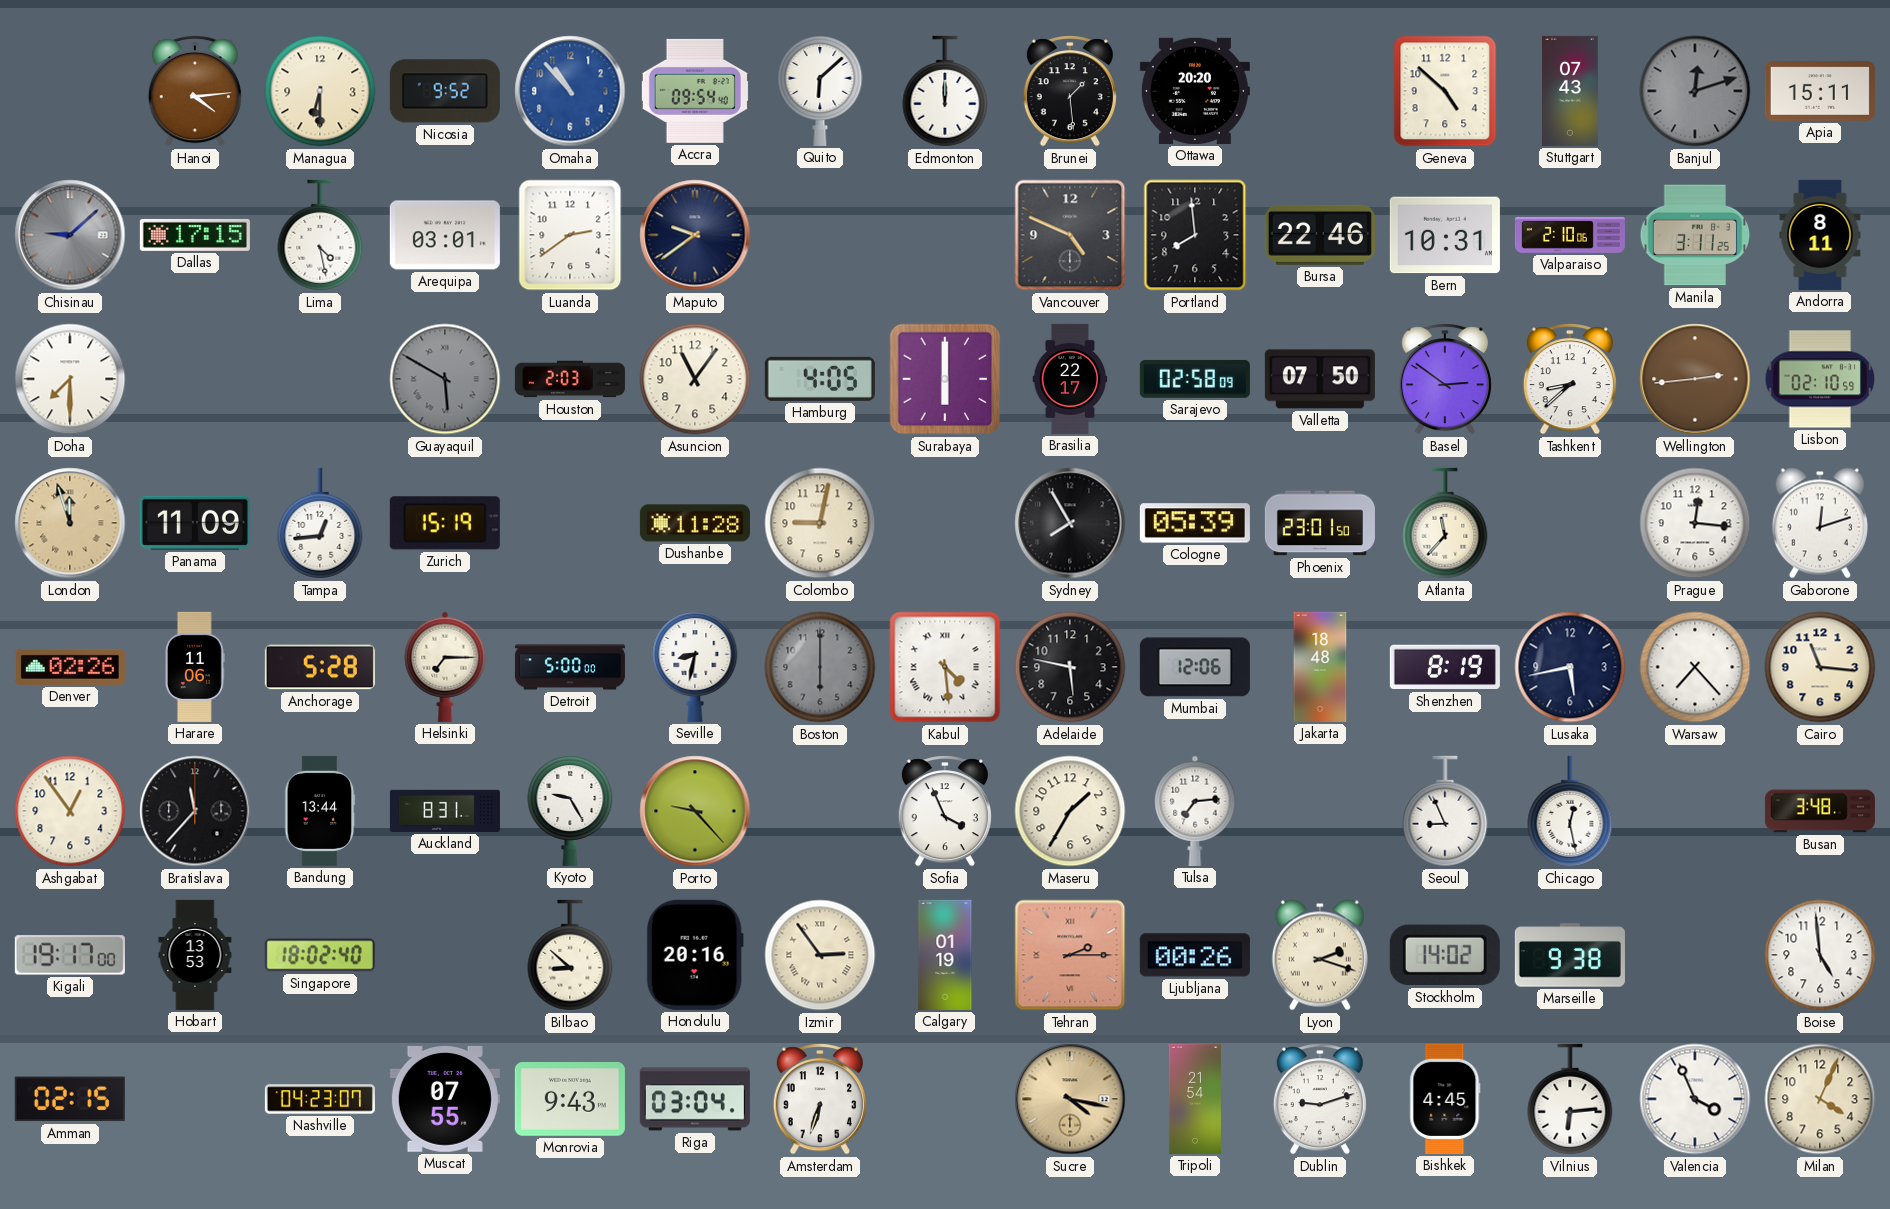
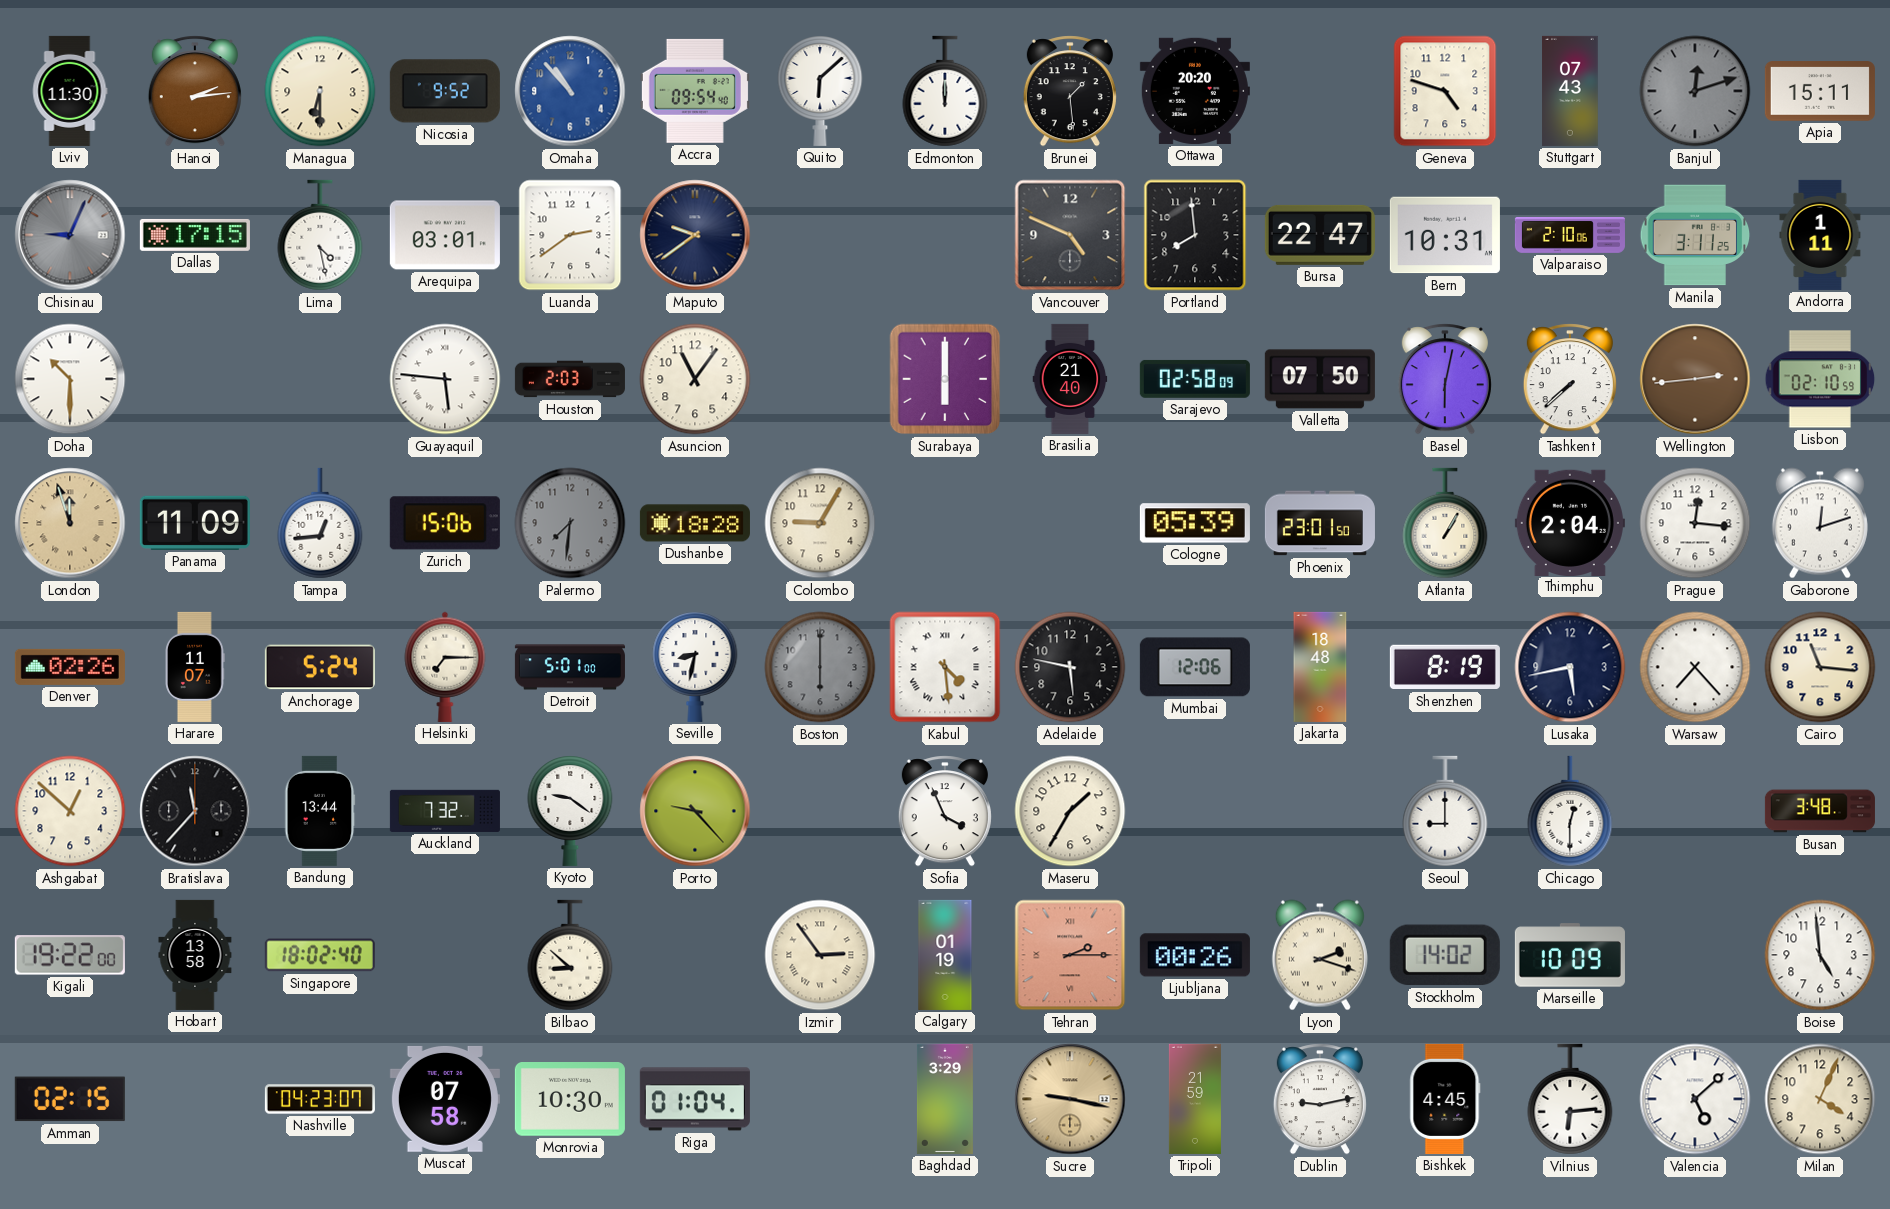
Lviv: none -> 11:30 (70, 91)
Hanoi: 4:14 -> 2:14 (195, 91)
Geneva: 4:52 -> 4:48 (1445, 91)
Chisinau: 9:08 -> 9:04 (70, 235)
Bursa: 22:46 -> 22:47 (1320, 235)
Andorra: 8:11 -> 1:11 (1820, 235)
Doha: 7:30 -> 10:30 (70, 379)
Guayaquil: 5:50 -> 5:46 (445, 379)
Guayaquil dial: grey -> white (445, 379)
Hamburg: 4:05 -> none (820, 379)
Brasilia: 22:17 -> 21:40 (1070, 379)
Basel: 2:51 -> 6:02 (1445, 379)
Tashkent: 8:38 -> 7:38 (1570, 379)
Zurich: 15:19 -> 15:06 (445, 523)
Palermo: none -> 7:31 (570, 523)
Dushanbe: 11:28 -> 18:28 (695, 523)
Colombo: 9:02 -> 9:05 (820, 523)
Sydney: 7:55 -> none (1070, 523)
Atlanta: 11:37 -> 1:05 (1445, 523)
Thimphu: none -> 2:04 (1570, 522)
Harare: 11:06 -> 11:07 (196, 667)
Anchorage: 5:28 -> 5:24 (320, 667)
Detroit: 5:00 -> 5:01 (570, 667)
Ashgabat: 12:54 -> 12:52 (70, 811)
Auckland: 8:31 -> 7:32 (445, 811)
Kyoto: 9:25 -> 9:21 (570, 811)
Tulsa: 7:14 -> none (1195, 811)
Seoul: 8:56 -> 9:00 (1445, 811)
Chicago: 12:28 -> 12:30 (1570, 811)
Kigali: 19:17 -> 19:22 (70, 955)
Hobart: 13:53 -> 13:58 (195, 955)
Honolulu: 20:16 -> none (695, 955)
Marseille: 9:38 -> 10:09 (1570, 955)
Muscat: 07:55 -> 07:58 (445, 1099)
Monrovia: 9:43 -> 10:30 (570, 1100)
Riga: 03:04 -> 01:04 (695, 1099)
Amsterdam: 6:33 -> none (820, 1099)
Baghdad: none -> 3:29 (945, 1099)
Sucre: 4:17 -> 9:17 (1070, 1099)
Tripoli: 21:54 -> 21:59 (1195, 1099)
Dublin: 9:12 -> 9:13 (1320, 1099)
Valencia: 3:56 -> 5:08 (1695, 1099)
